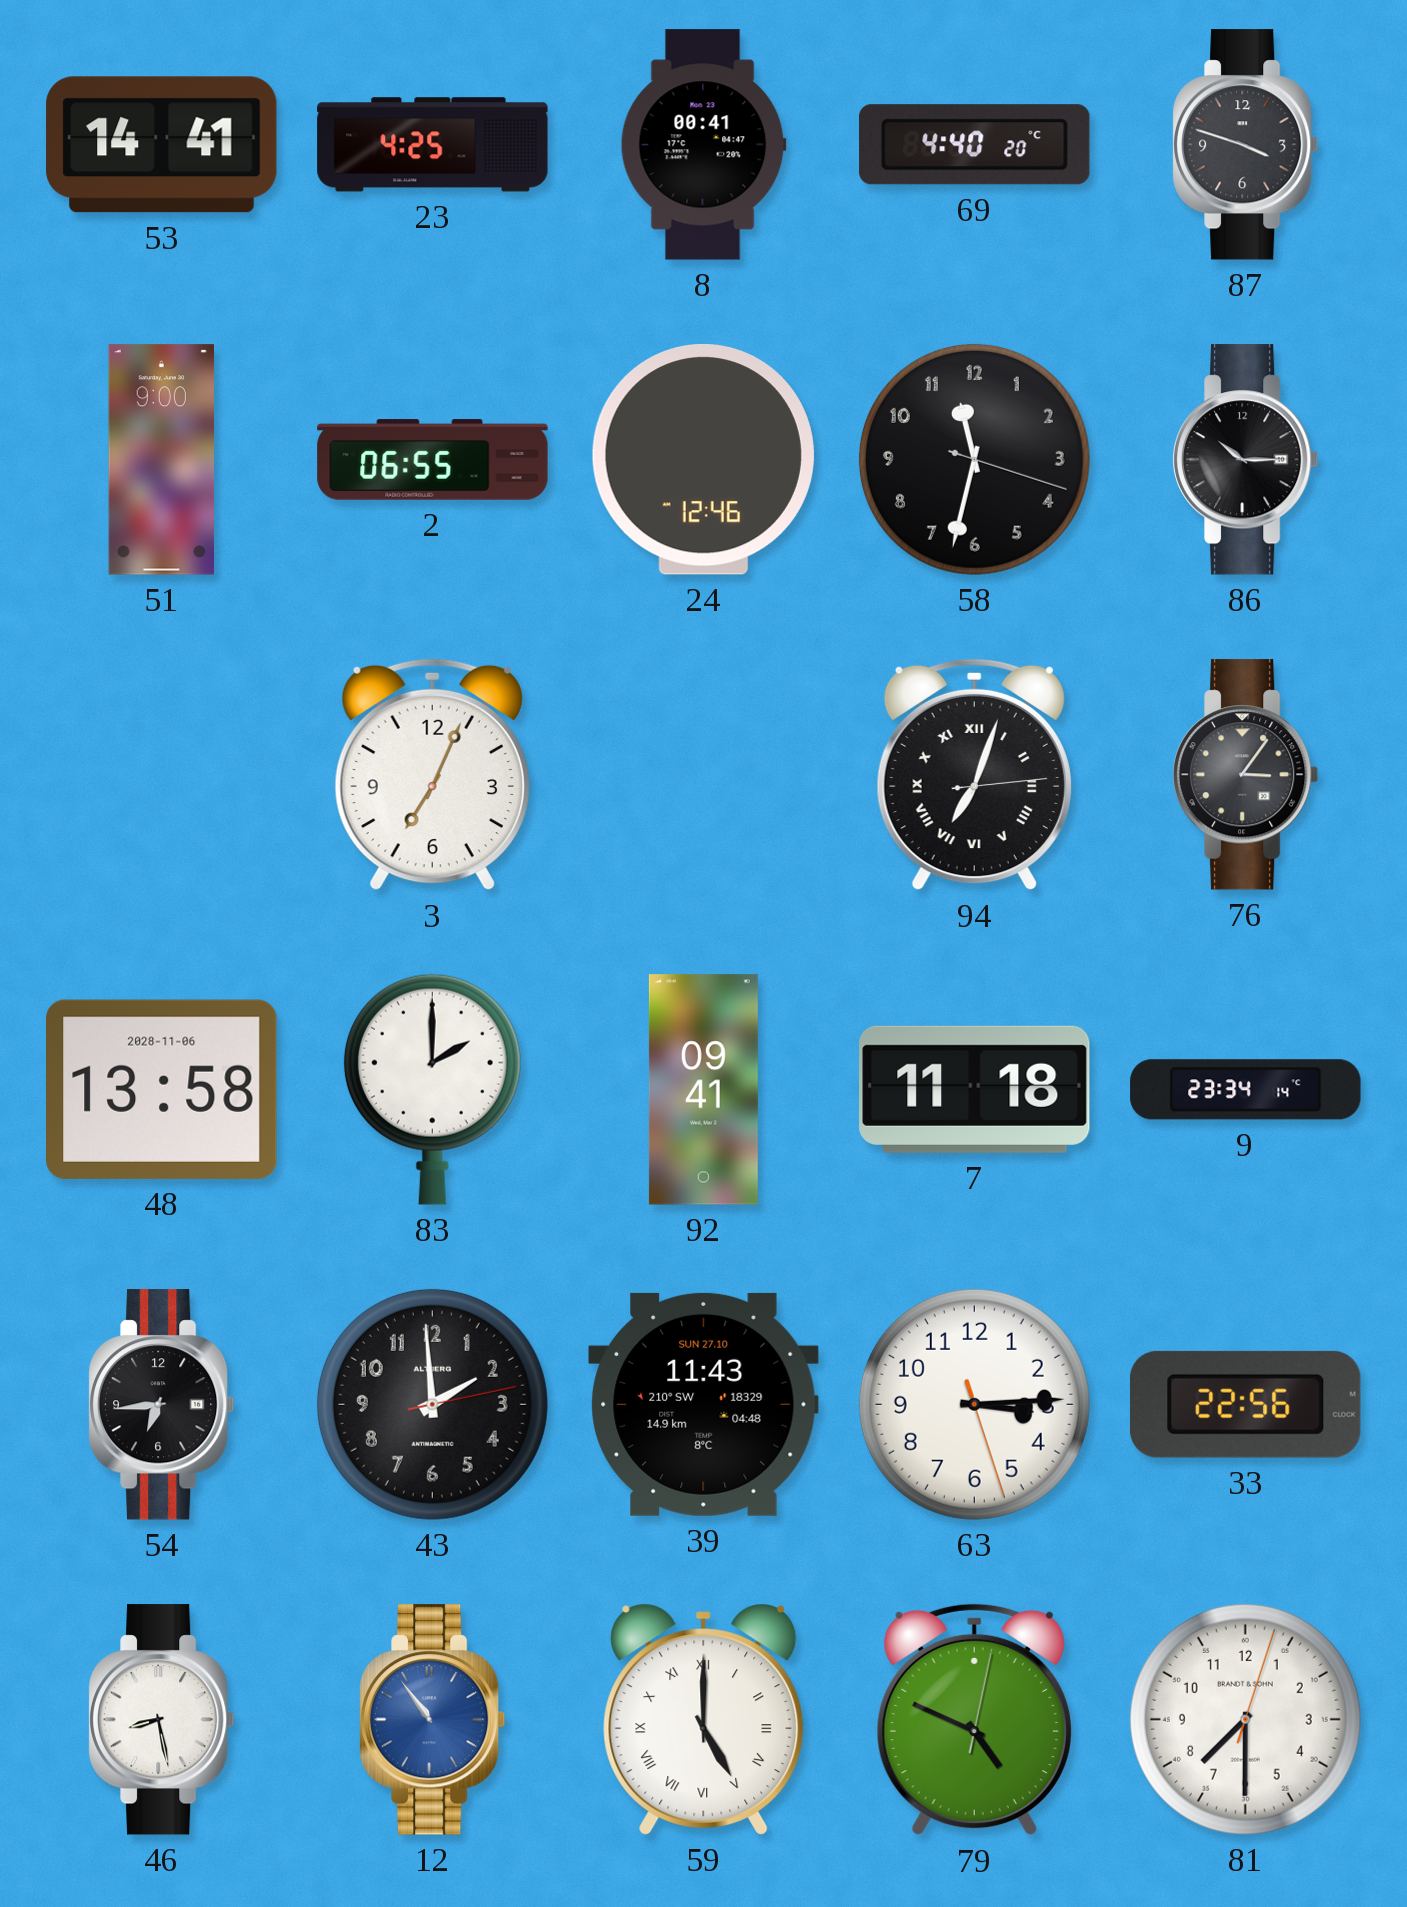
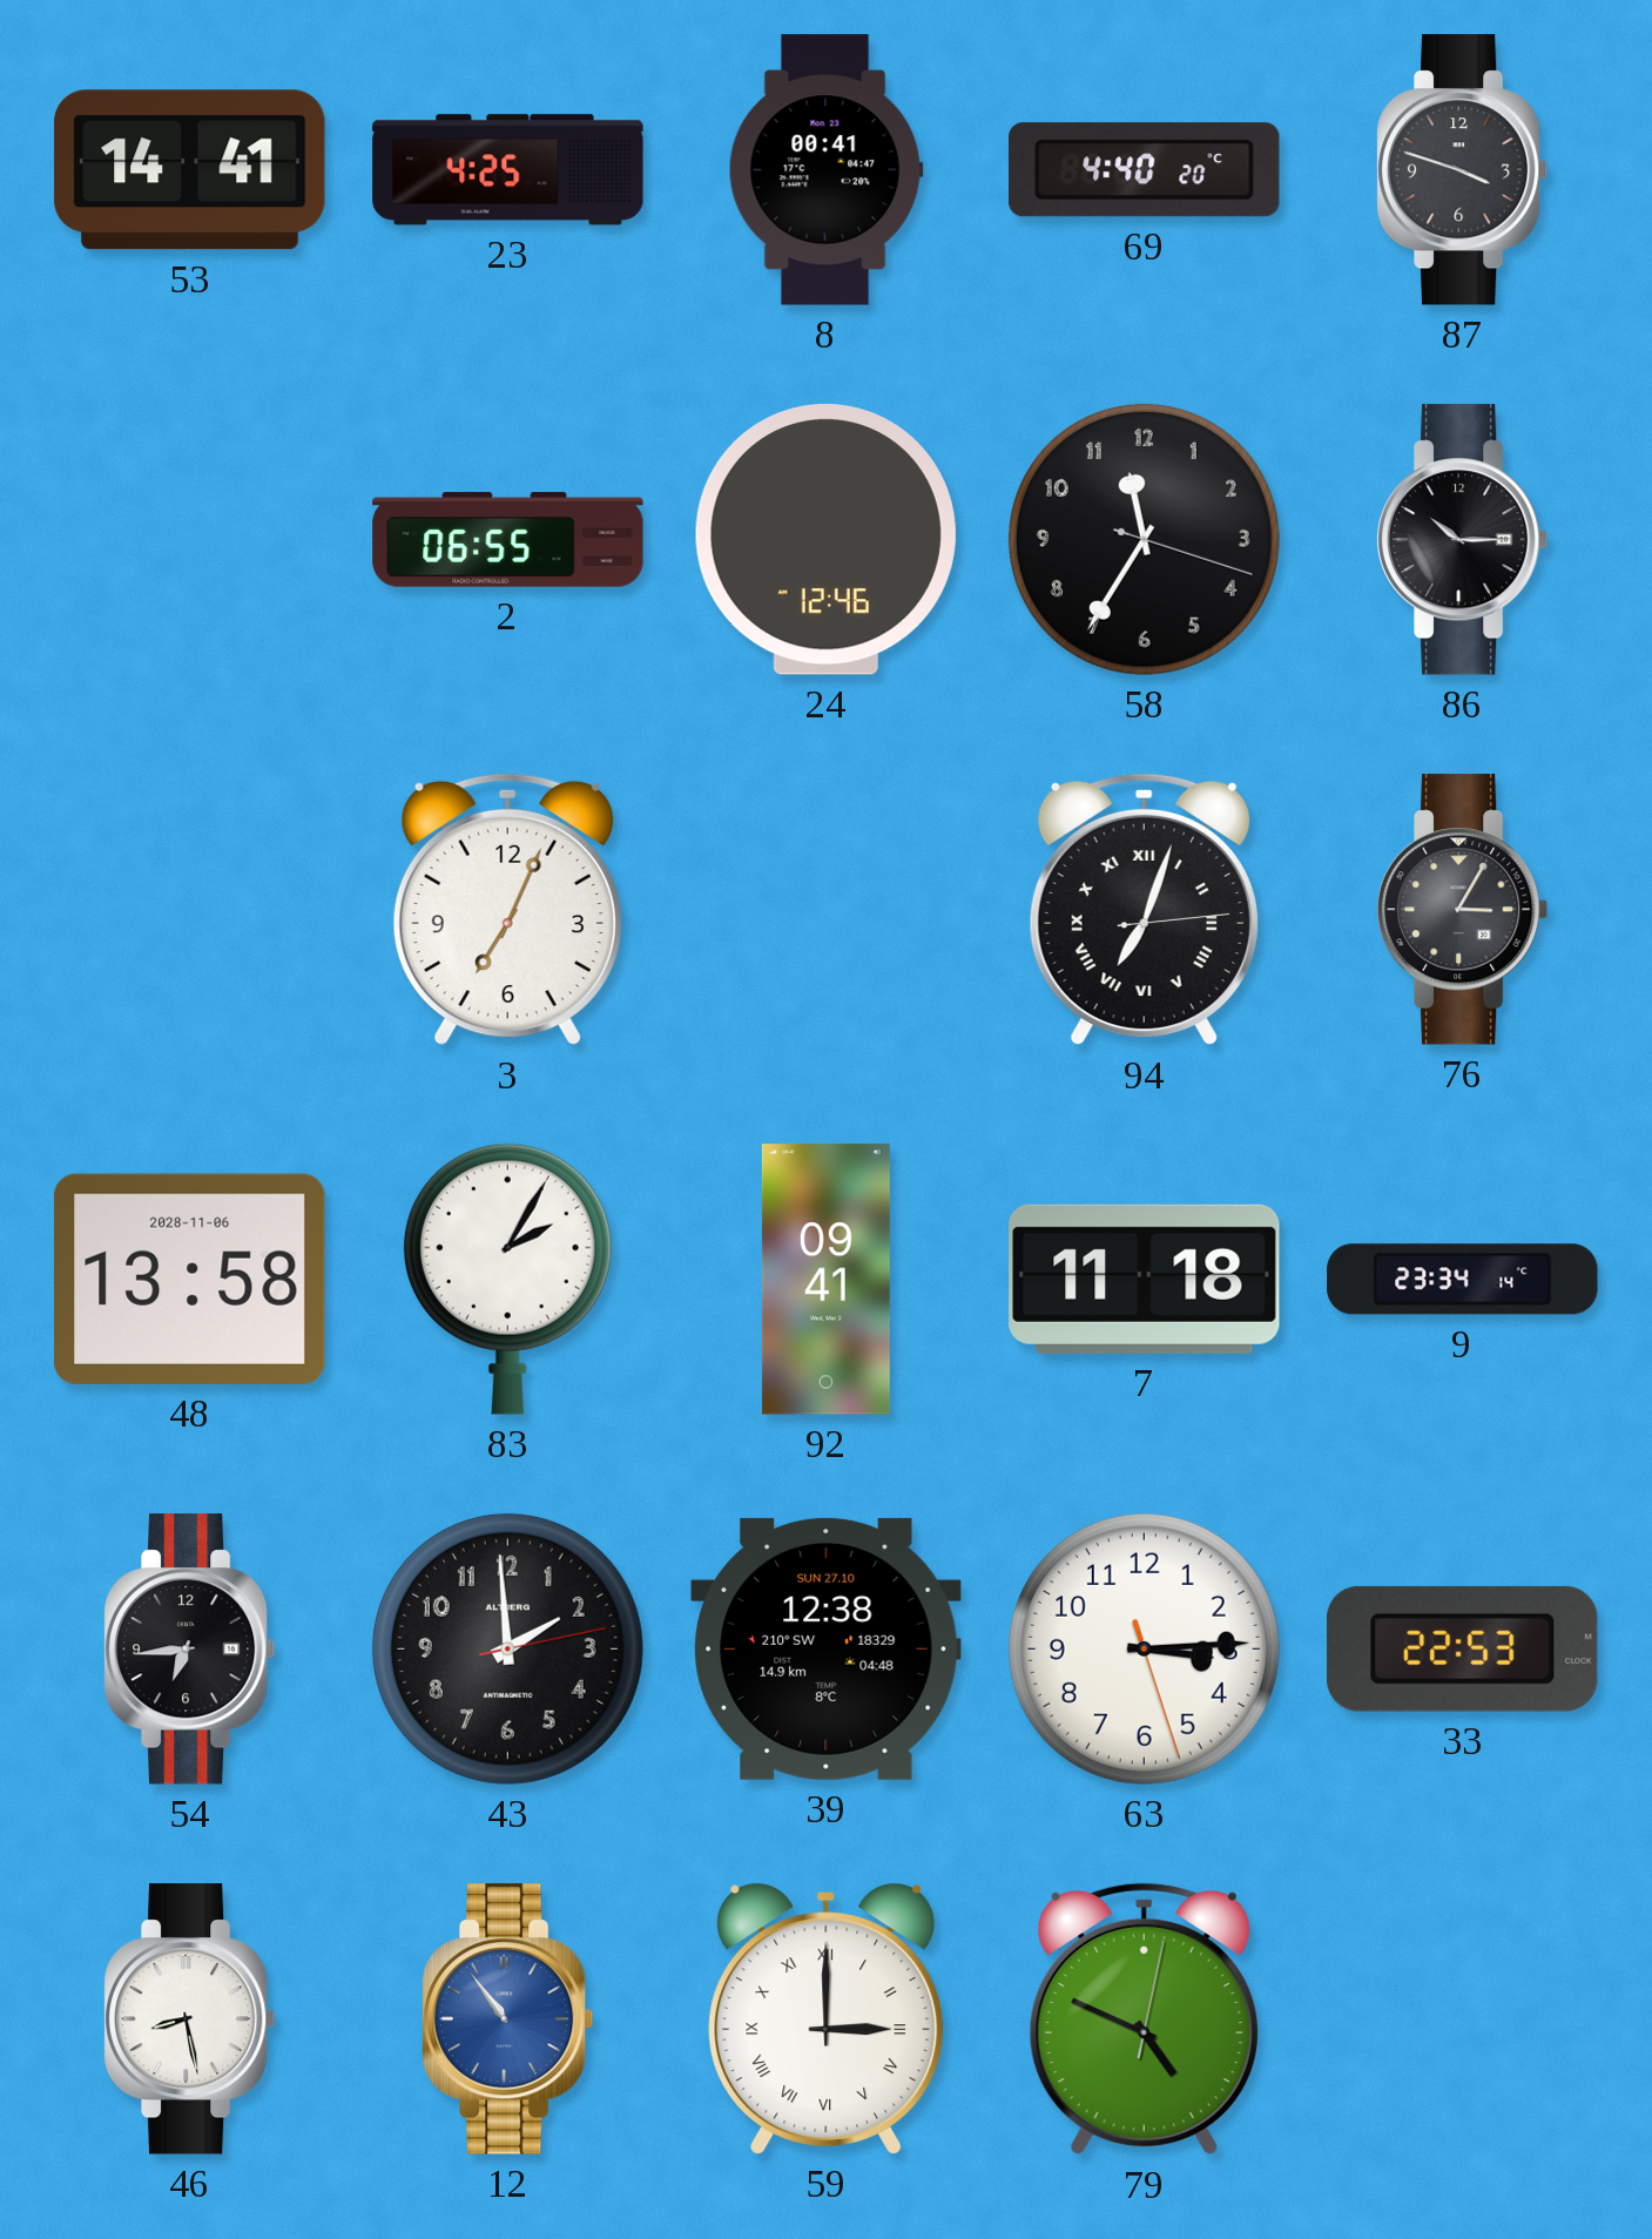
51: 9:00 -> none (161, 460)
58: 11:32 -> 11:35 (1144, 539)
76: 3:06 -> 3:05 (1463, 910)
83: 2:00 -> 2:05 (507, 1279)
39: 11:43 -> 12:38 (827, 1648)
33: 22:56 -> 22:53 (1462, 1648)
59: 5:00 -> 3:00 (827, 2018)
81: 7:30 -> none (1245, 1719)
